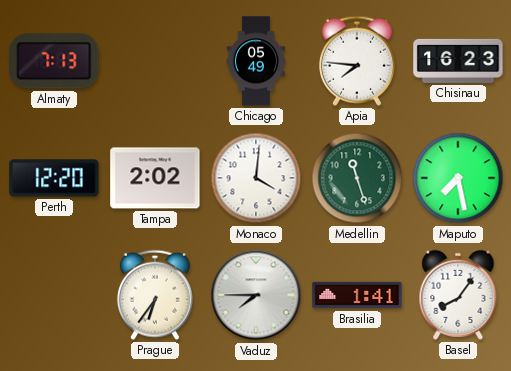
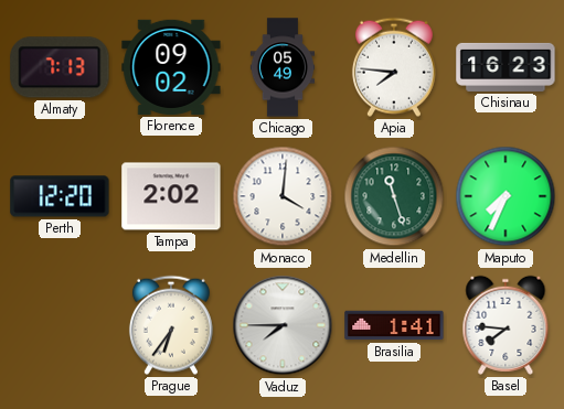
Florence: none -> 09:02 (171, 67)
Maputo: 7:28 -> 7:34 (506, 196)
Basel: 8:06 -> 7:46 (506, 325)
